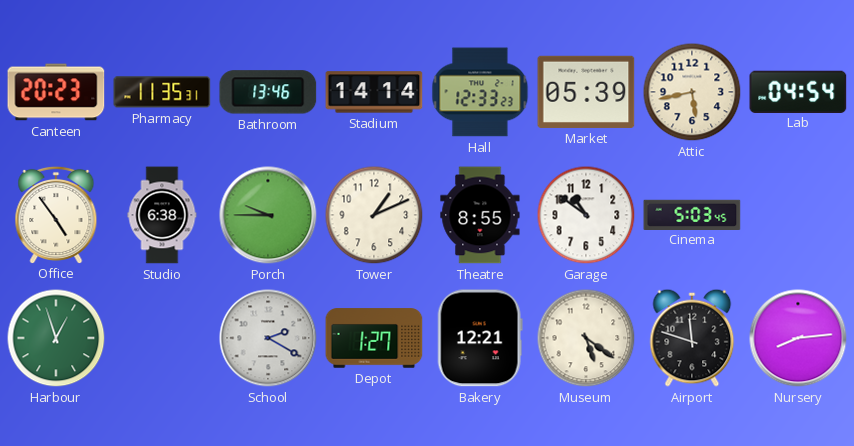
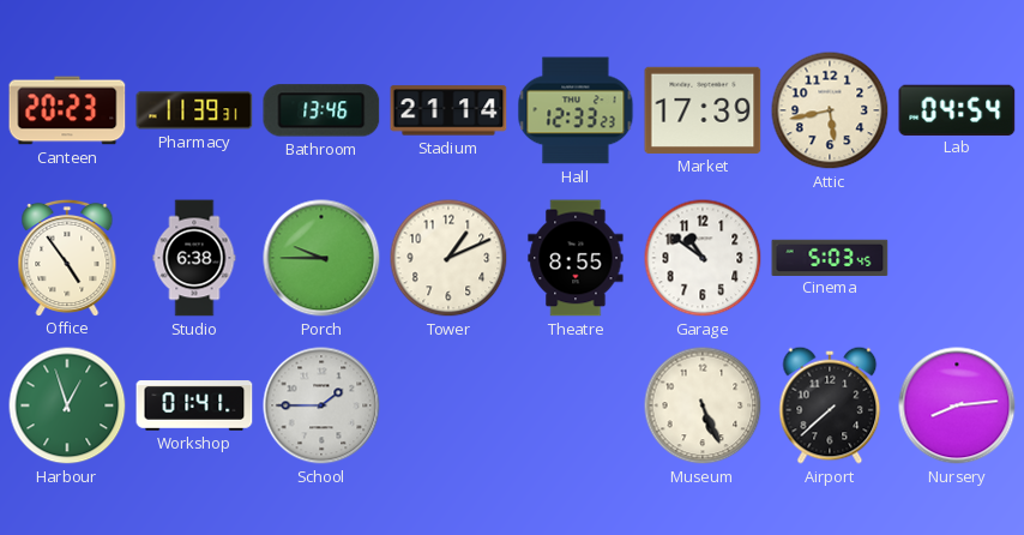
Pharmacy: 11:35 -> 11:39 (194, 110)
Stadium: 14:14 -> 21:14 (448, 110)
Market: 05:39 -> 17:39 (703, 110)
Workshop: none -> 01:41 (194, 405)
School: 2:20 -> 1:45 (321, 405)
Depot: 1:27 -> none (374, 338)
Bakery: 12:21 -> none (480, 338)
Museum: 5:21 -> 5:26 (703, 405)
Airport: 11:48 -> 7:38 (830, 405)
